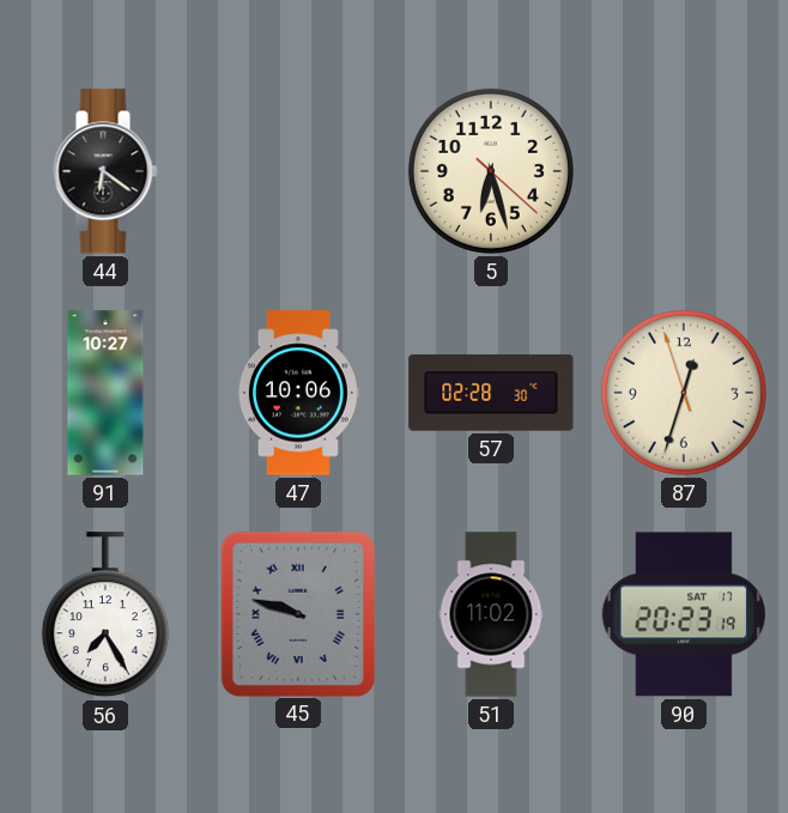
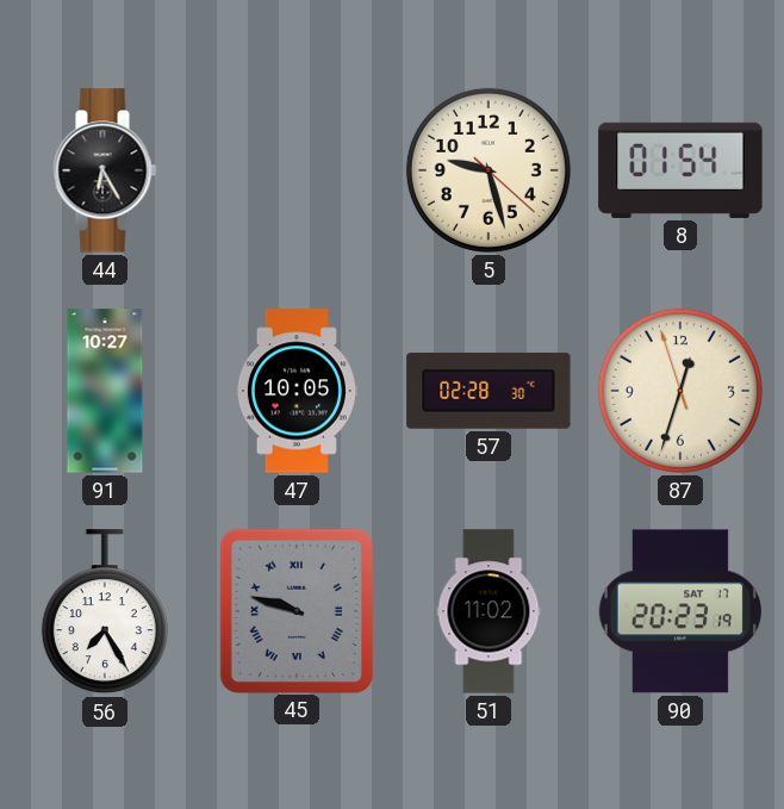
44: 6:21 -> 6:25 (105, 170)
5: 6:27 -> 9:27 (489, 170)
8: none -> 01:54 (680, 170)
47: 10:06 -> 10:05 (297, 391)
